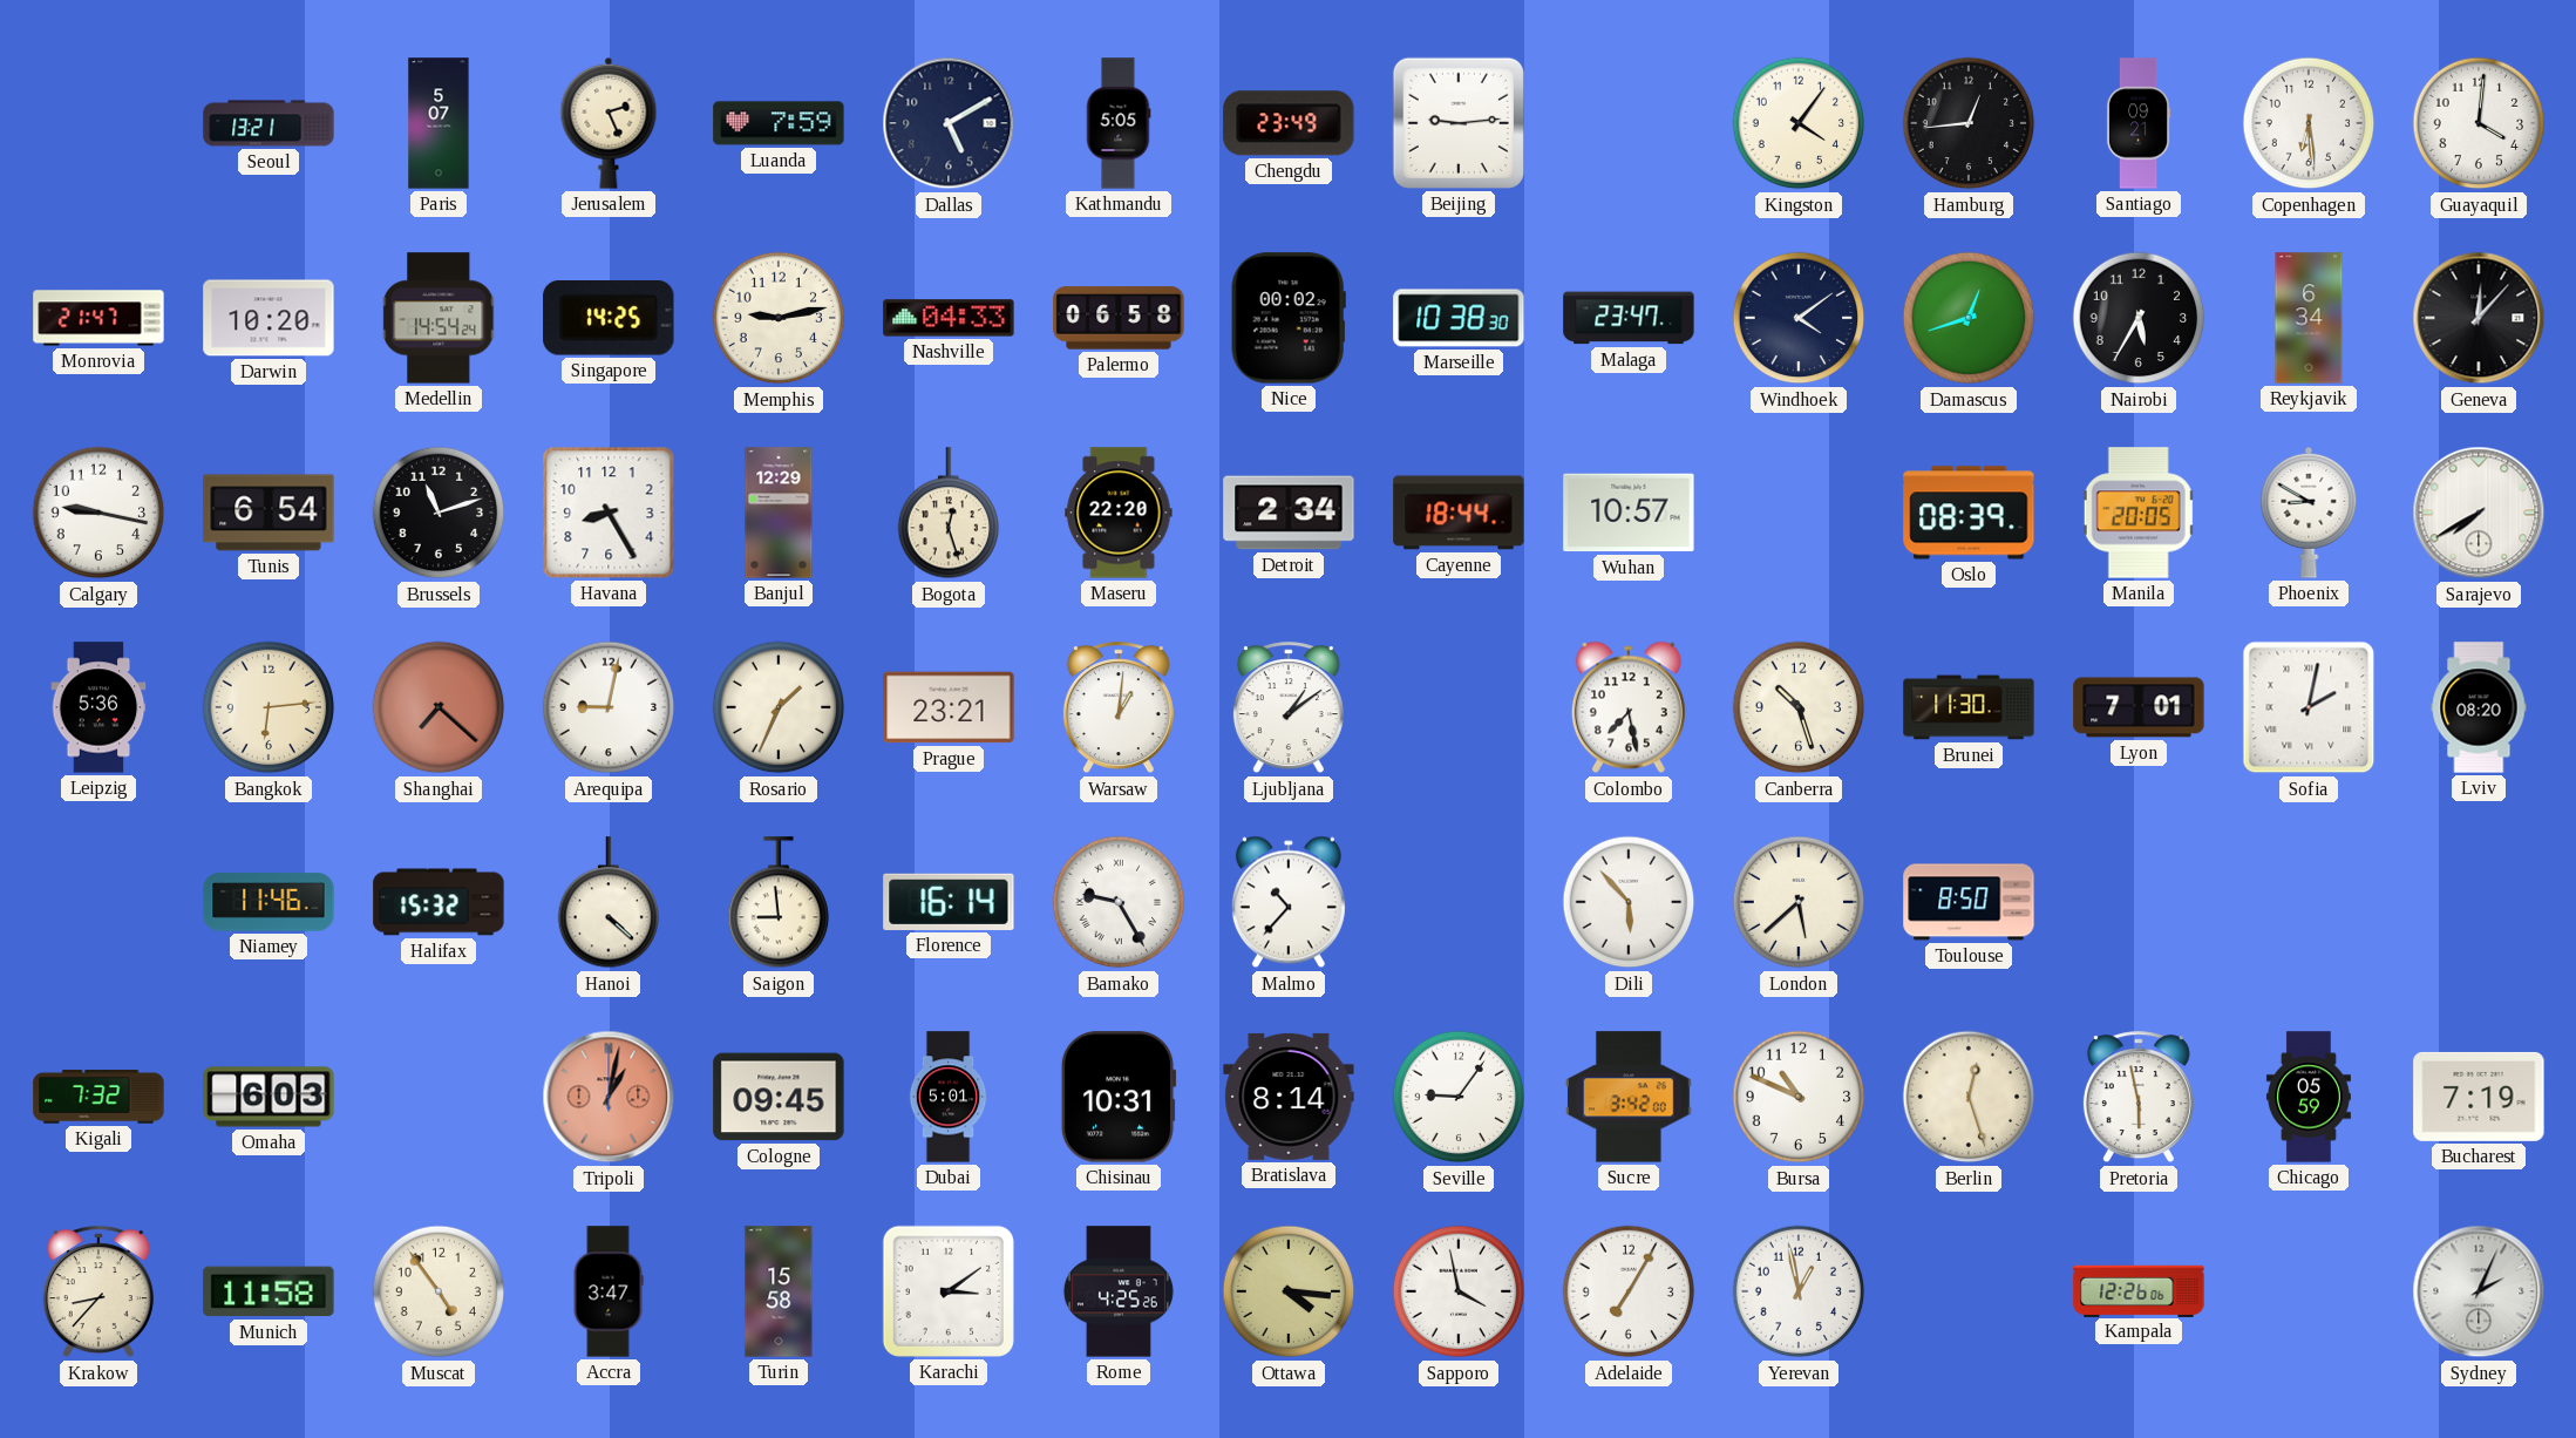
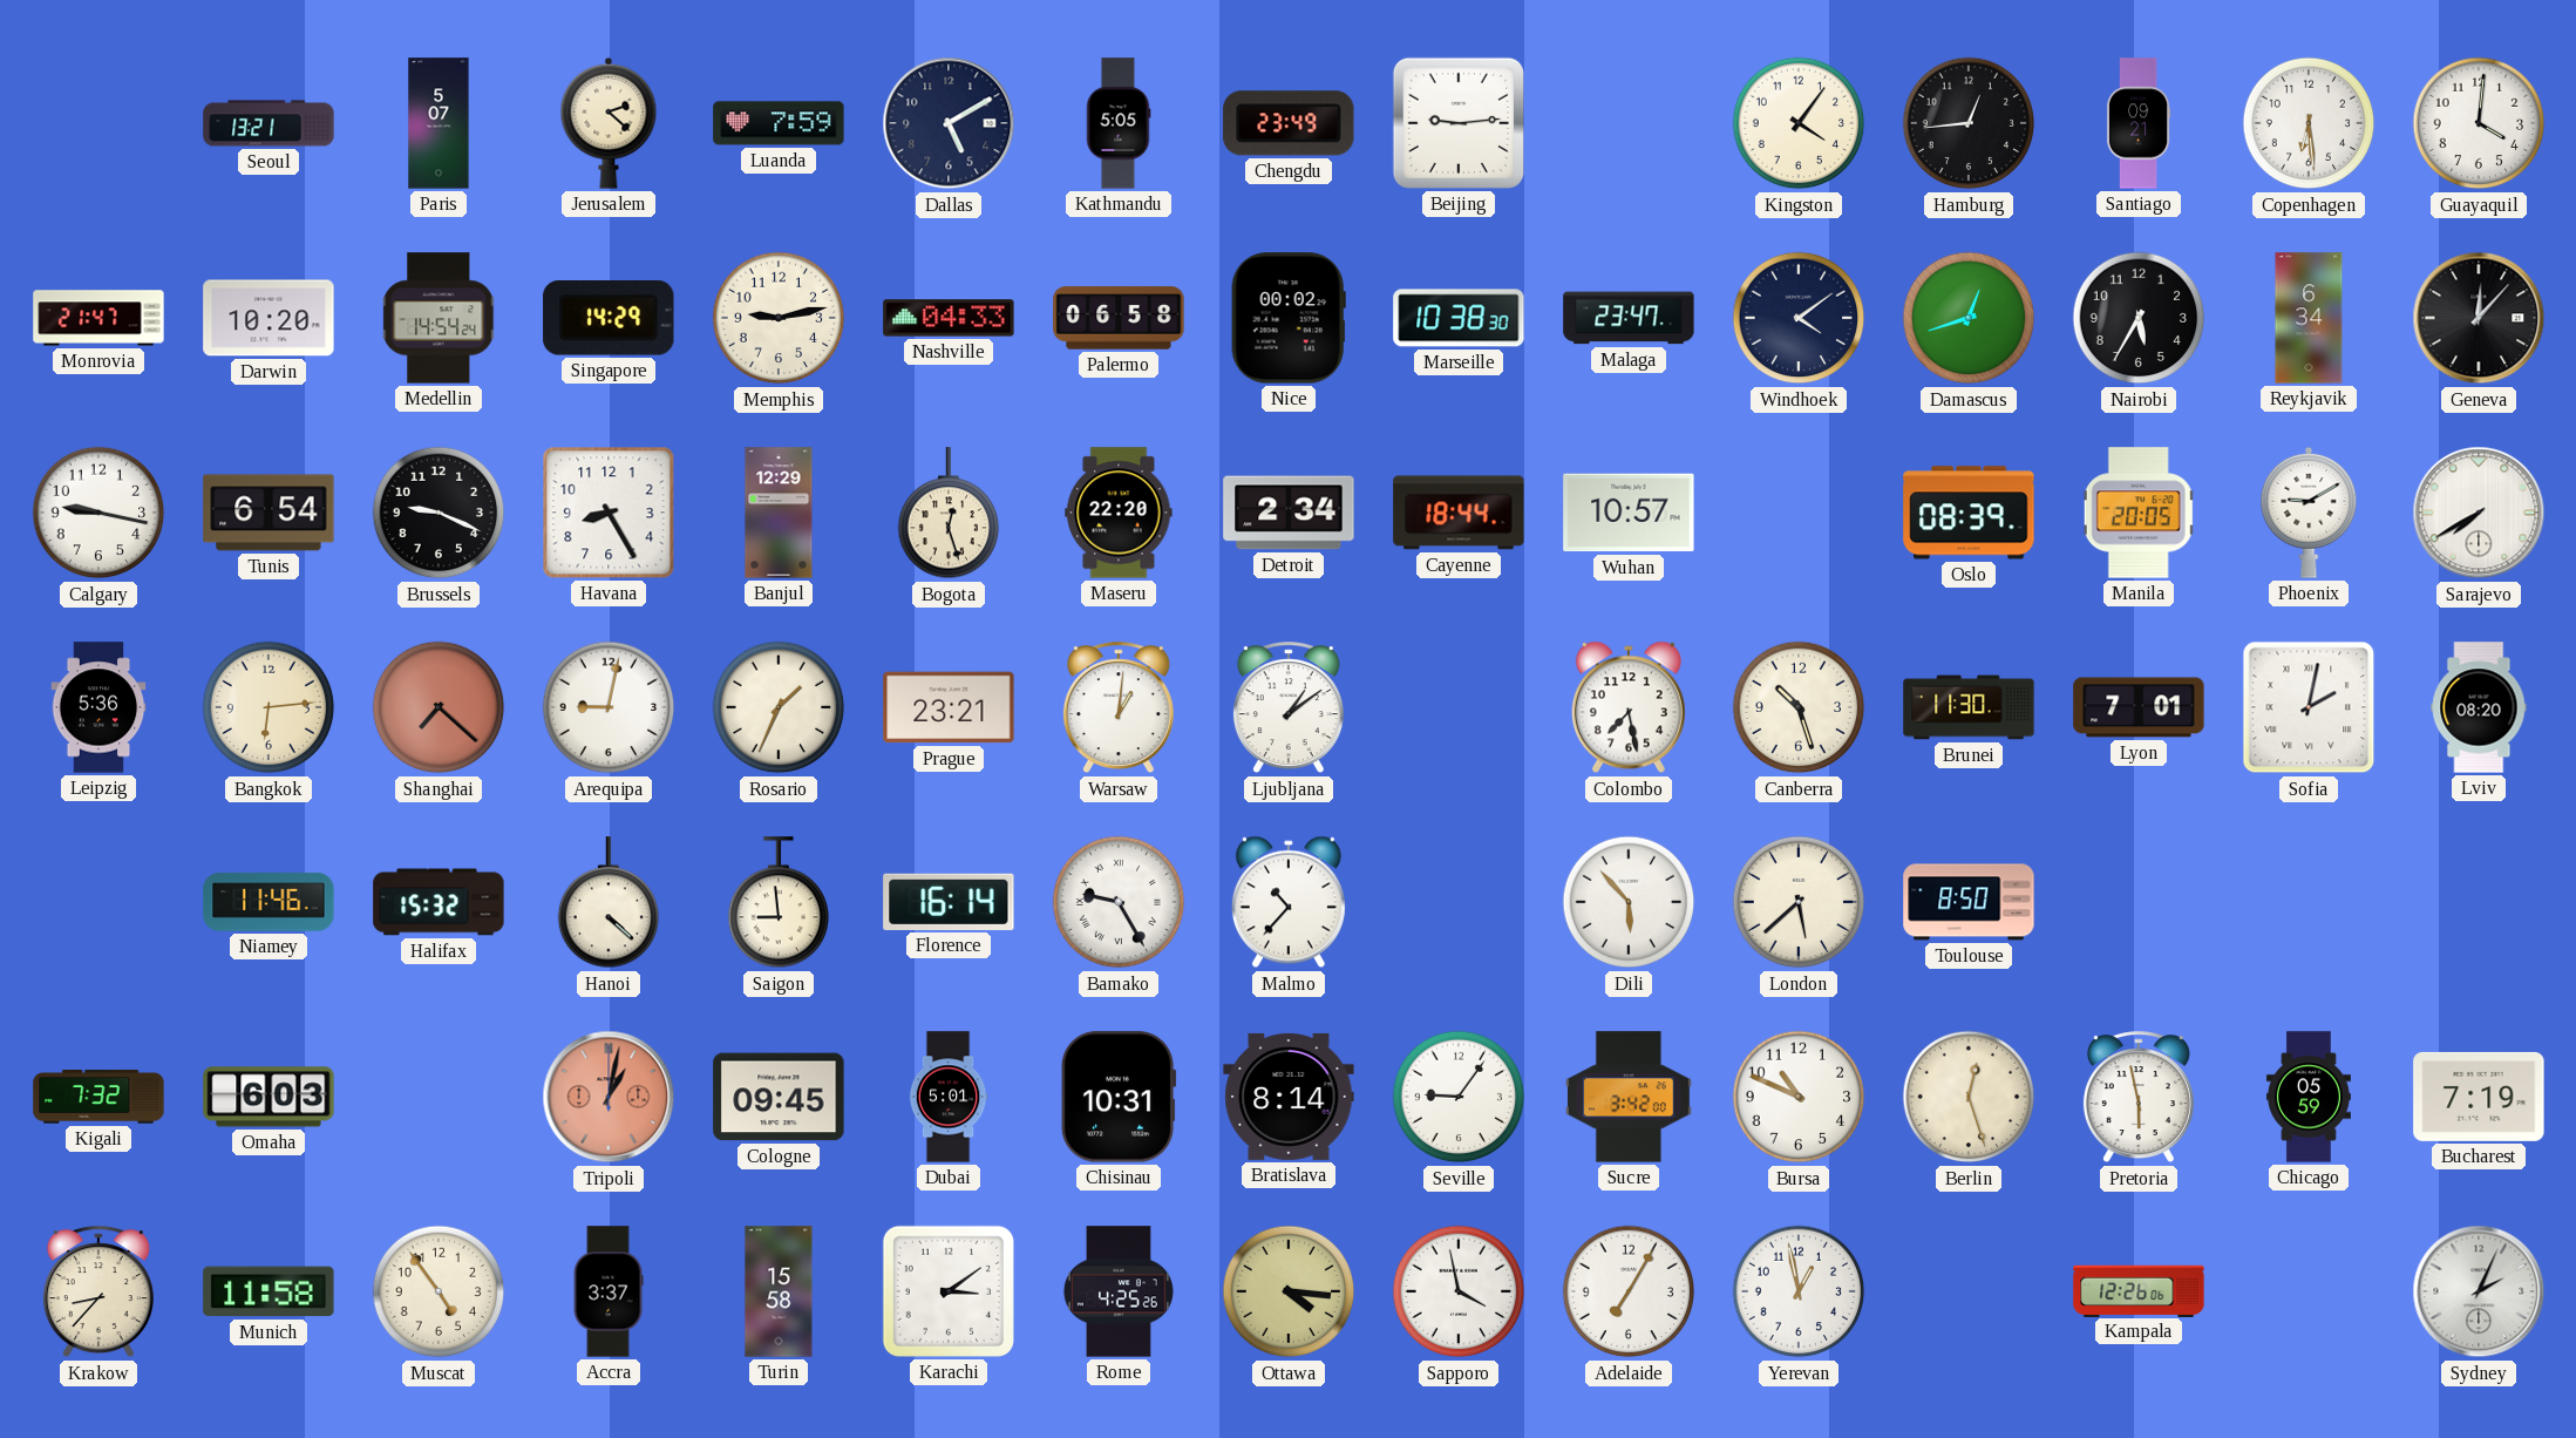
Jerusalem: 2:26 -> 2:22 (609, 123)
Singapore: 14:25 -> 14:29 (609, 319)
Brussels: 11:12 -> 9:19 (439, 513)
Phoenix: 8:50 -> 9:10 (2309, 513)
Accra: 3:47 -> 3:37 (609, 1291)
